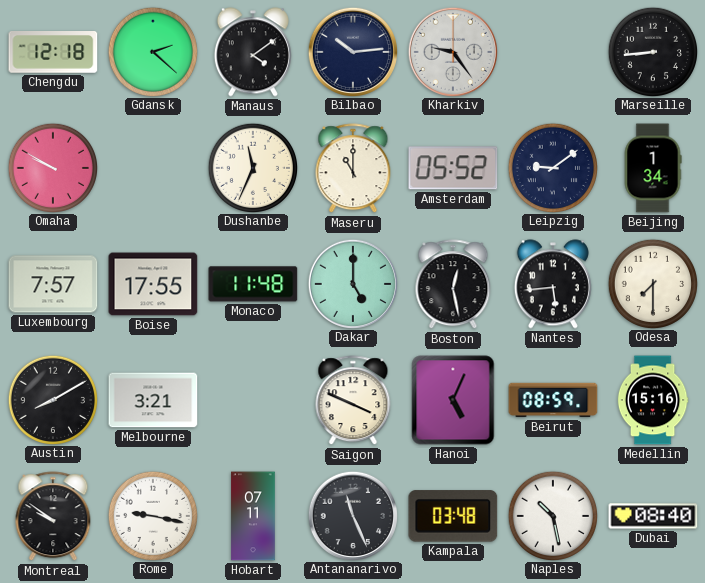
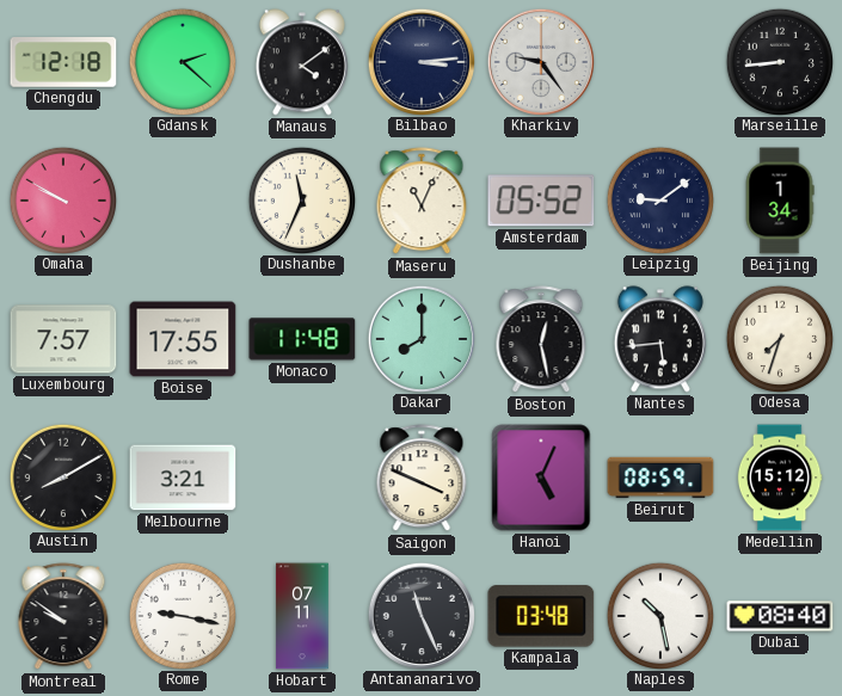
Bilbao: 10:14 -> 3:14 (420, 61)
Maseru: 11:00 -> 11:04 (422, 202)
Dakar: 5:00 -> 8:00 (420, 338)
Odesa: 7:30 -> 7:33 (779, 338)
Medellin: 15:16 -> 15:12 (780, 478)
